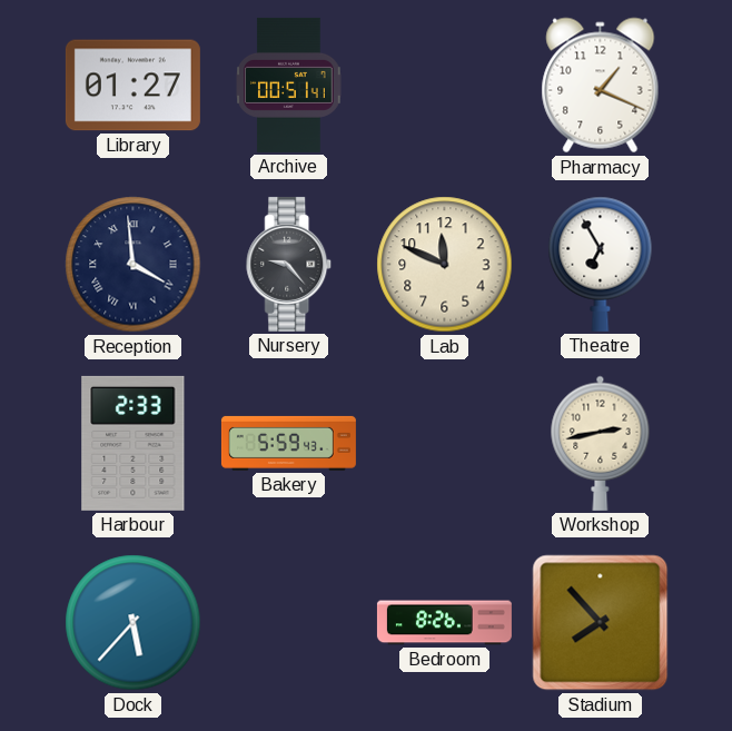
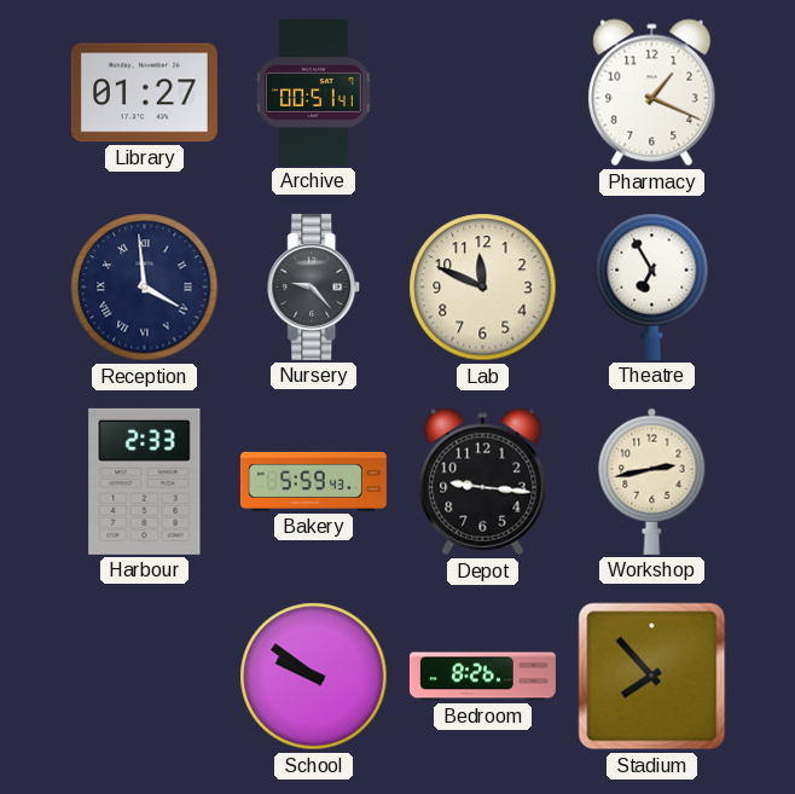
Depot: none -> 9:16 (483, 482)
Dock: 5:37 -> none (133, 623)
School: none -> 9:51 (314, 677)
